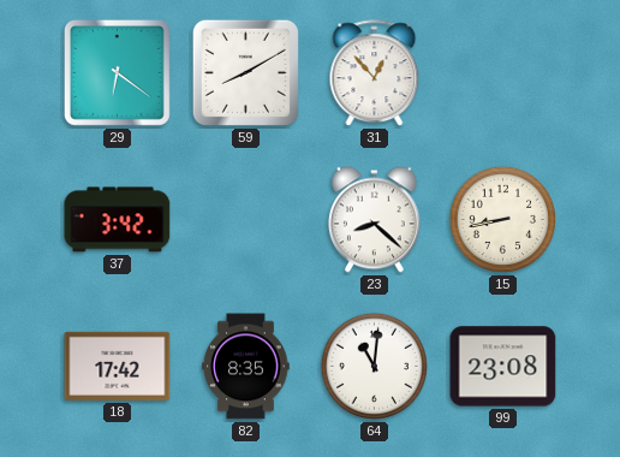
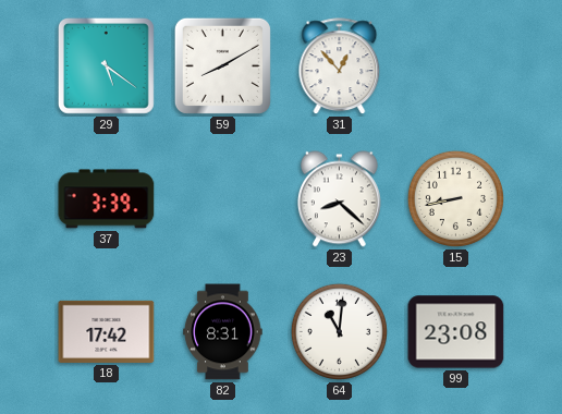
29: 6:21 -> 5:21 (106, 65)
37: 3:42 -> 3:39 (107, 199)
82: 8:35 -> 8:31 (223, 332)
